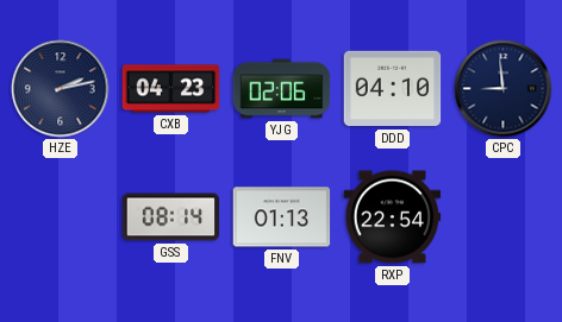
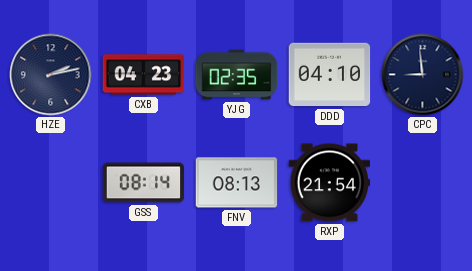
YJG: 02:06 -> 02:35 (237, 75)
FNV: 01:13 -> 08:13 (237, 183)
RXP: 22:54 -> 21:54 (330, 183)
